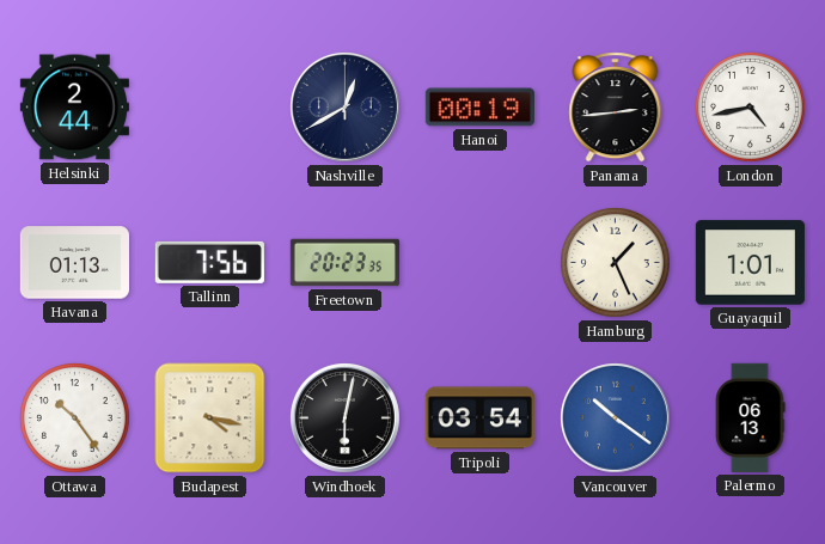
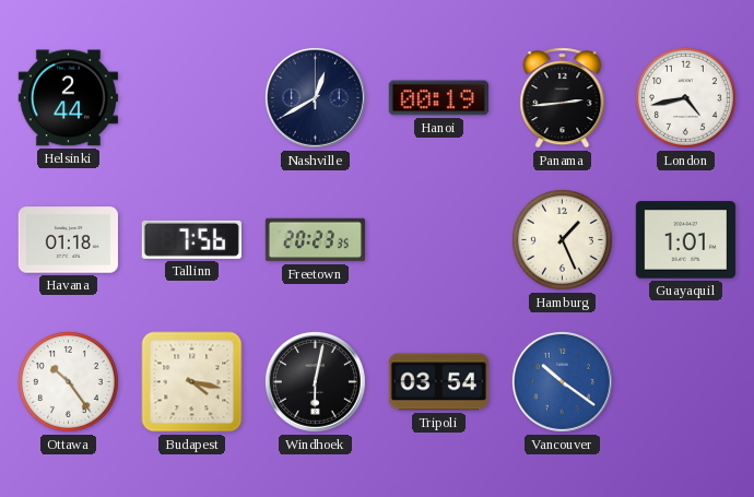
Havana: 01:13 -> 01:18 (68, 240)
Palermo: 06:13 -> none (750, 417)
